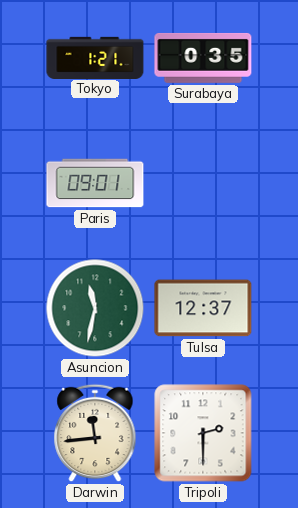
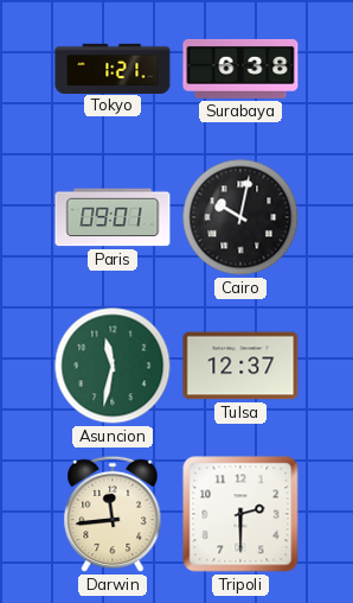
Surabaya: 0:35 -> 6:38 (240, 69)
Cairo: none -> 10:02 (240, 217)
